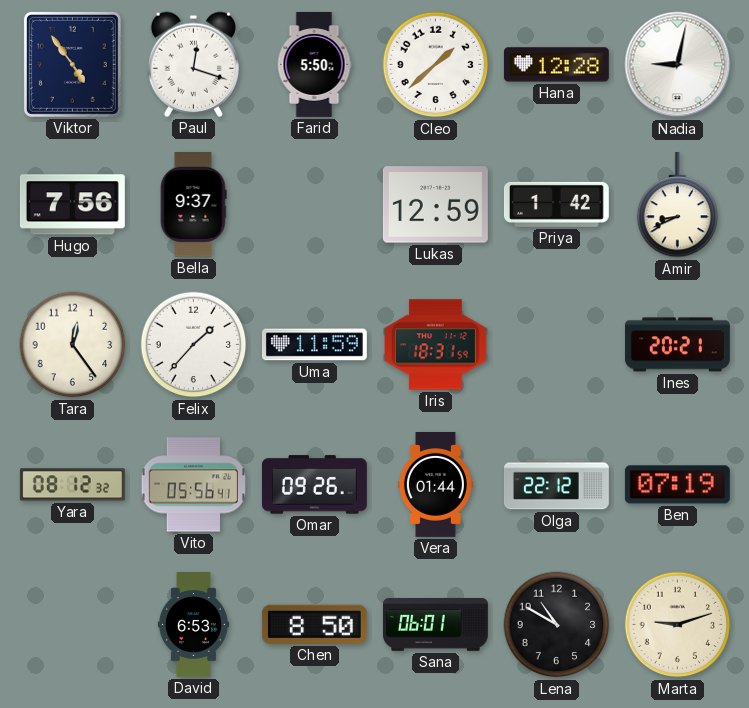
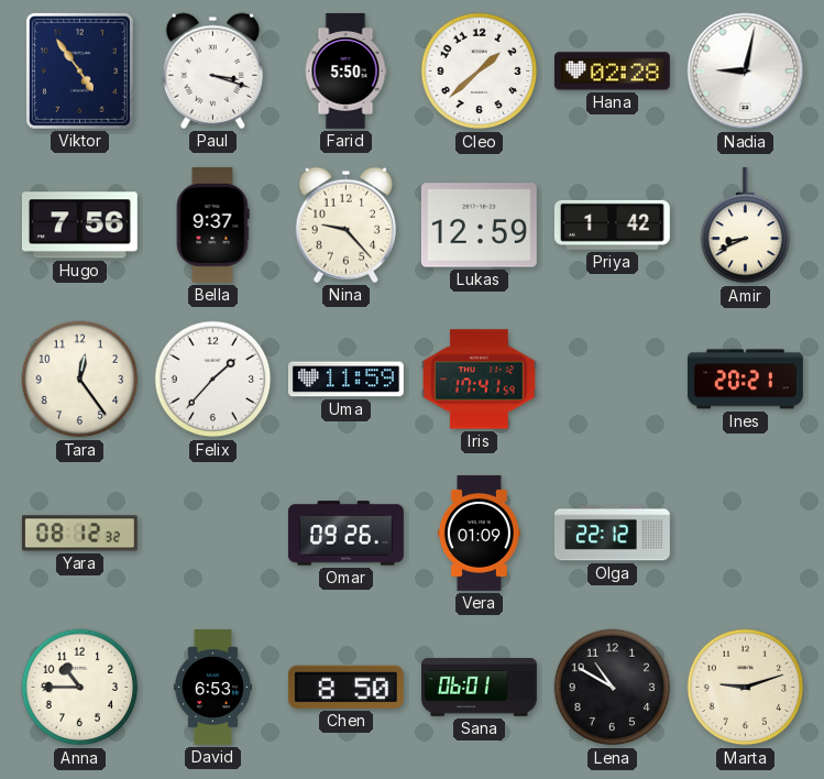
Paul: 12:18 -> 3:18 (212, 70)
Hana: 12:28 -> 02:28 (612, 72)
Nina: none -> 9:23 (345, 224)
Iris: 18:31 -> 17:41 (479, 380)
Vito: 05:56 -> none (193, 485)
Vera: 01:44 -> 01:09 (479, 533)
Ben: 07:19 -> none (677, 485)
Anna: none -> 10:45 (80, 688)
